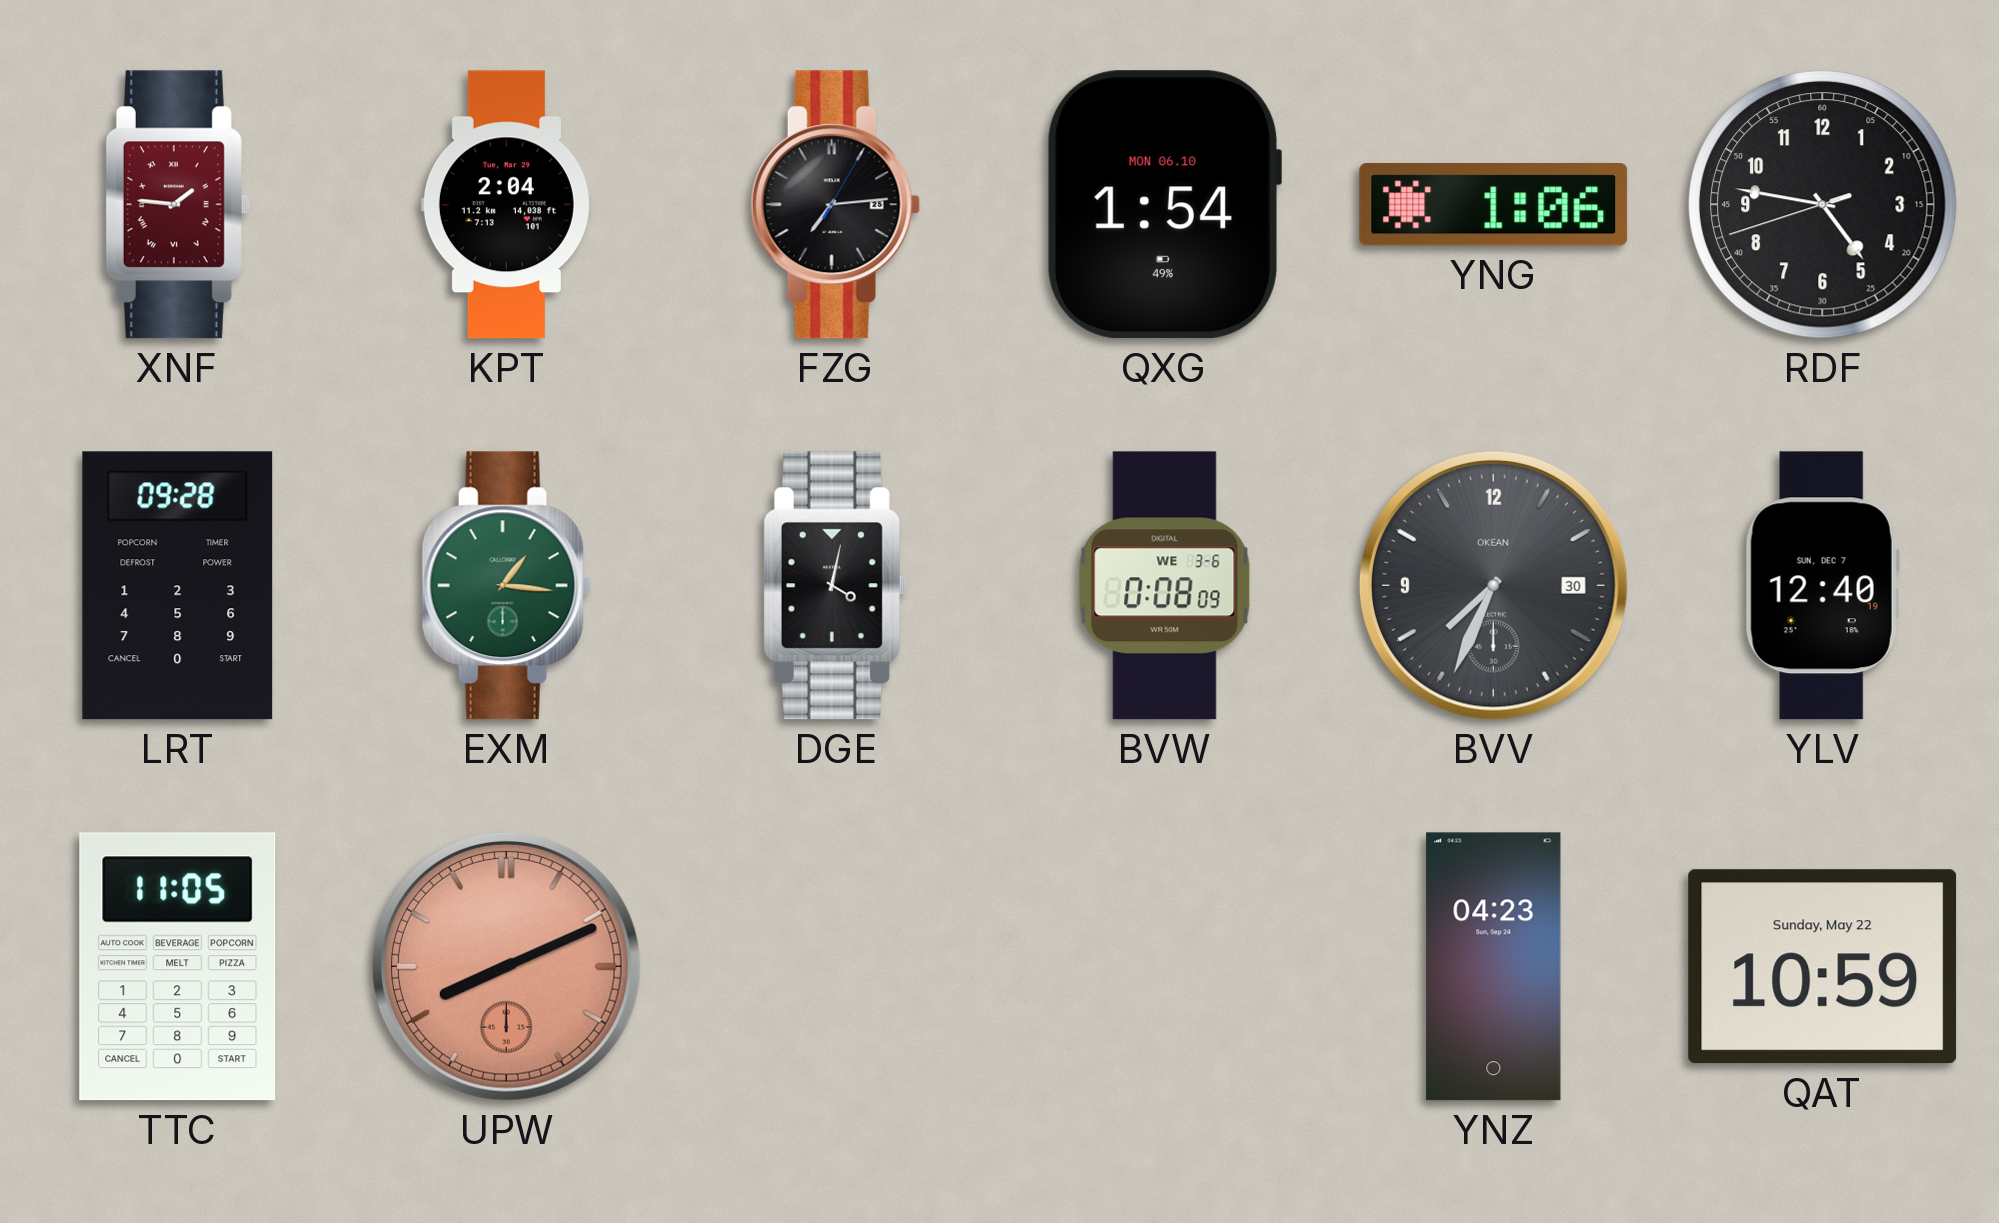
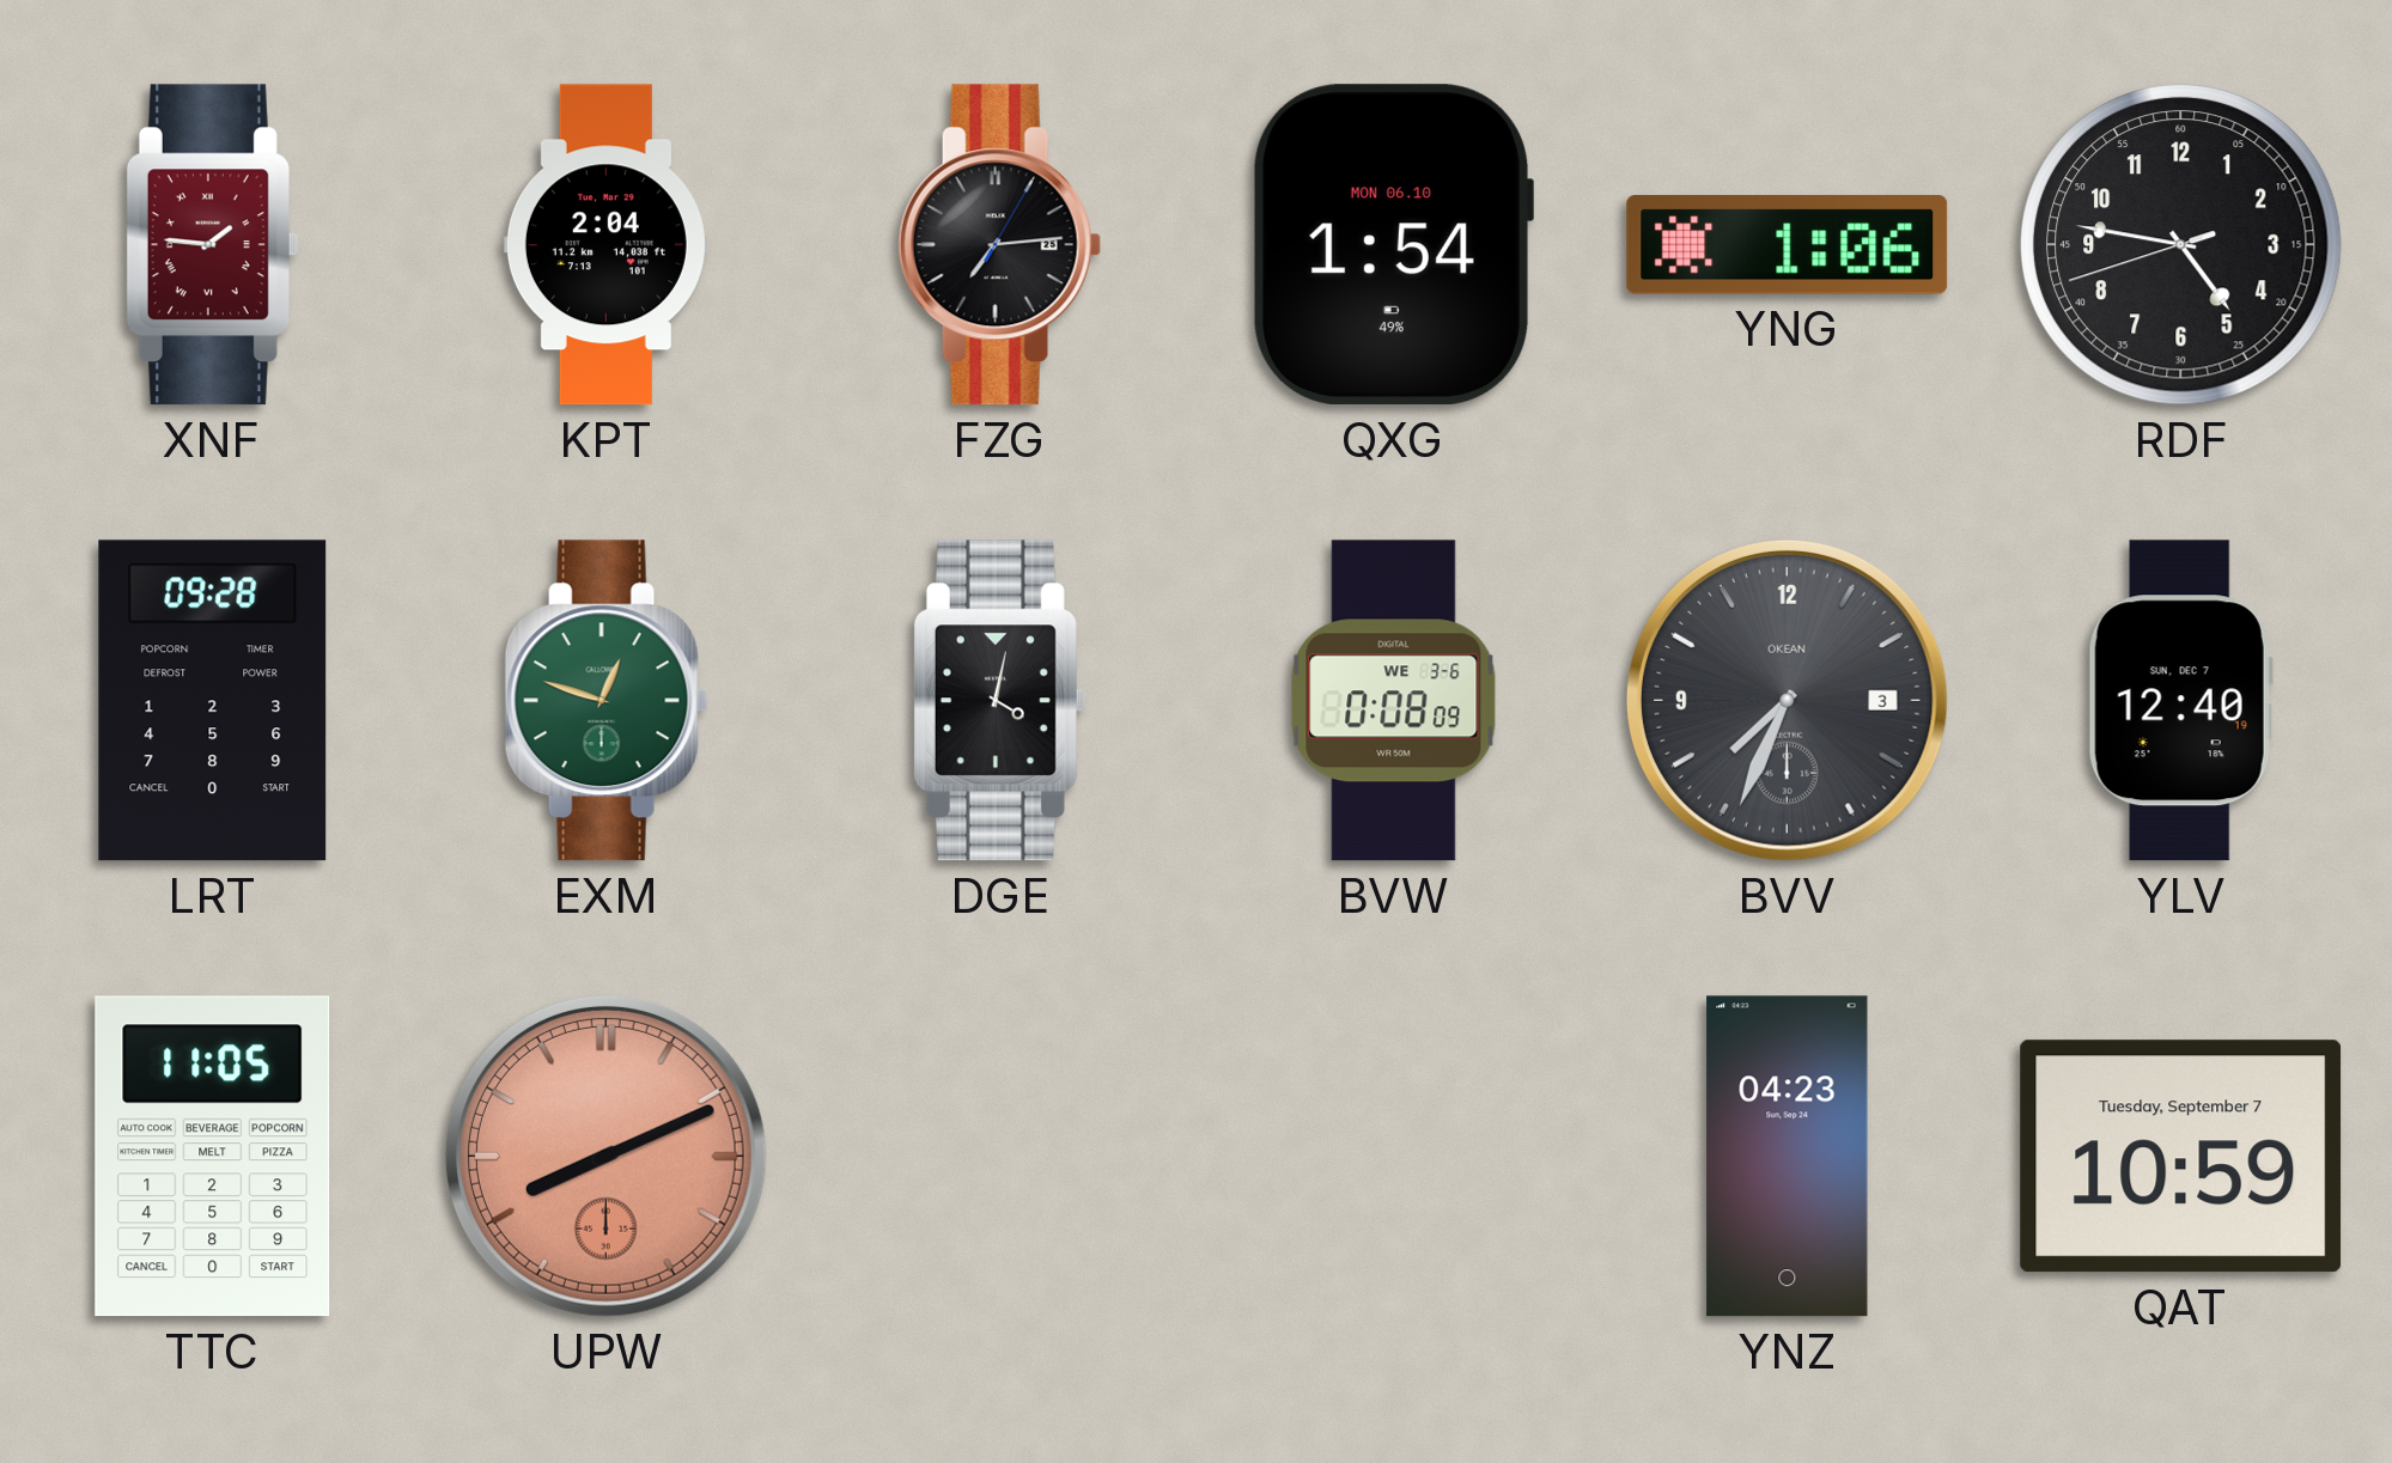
EXM: 1:16 -> 12:48 (605, 701)
BVV date: 30 -> 3 (1787, 700)
QAT date: Sunday, May 22 -> Tuesday, September 7 (2181, 1157)
